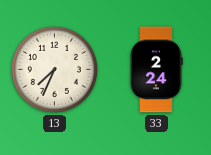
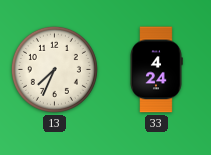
33: 2:24 -> 4:24 (156, 70)
